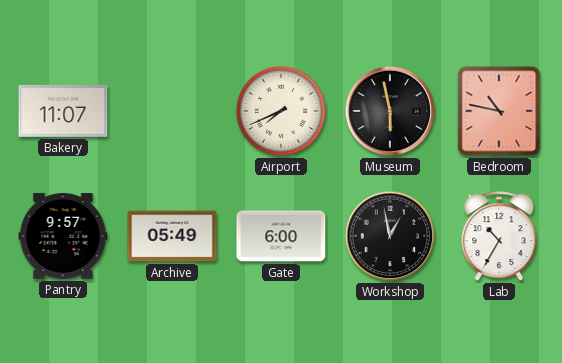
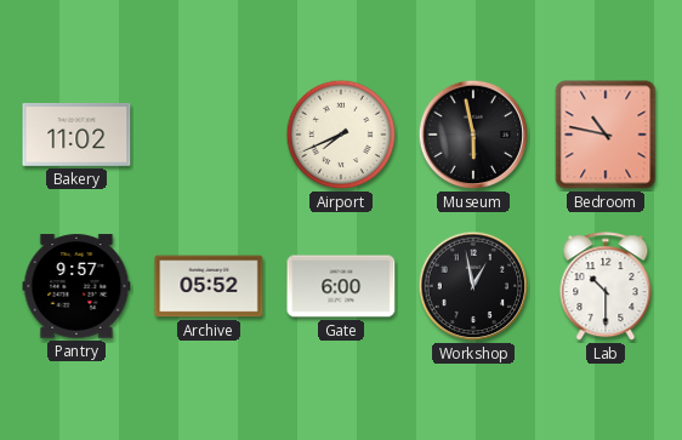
Bakery: 11:07 -> 11:02 (76, 135)
Archive: 05:49 -> 05:52 (209, 286)
Lab: 10:35 -> 10:30 (606, 287)
